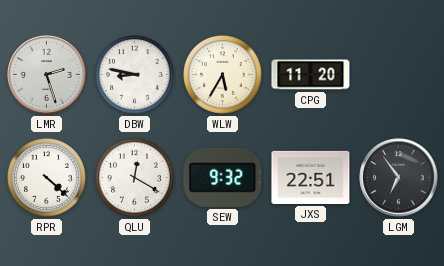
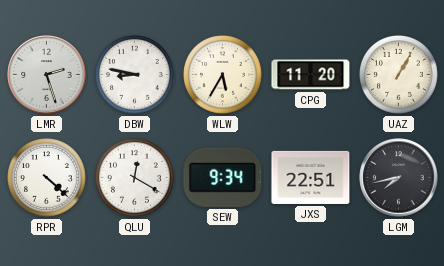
UAZ: none -> 1:05 (399, 75)
SEW: 9:32 -> 9:34 (223, 177)
LGM: 6:54 -> 7:43 (399, 178)
